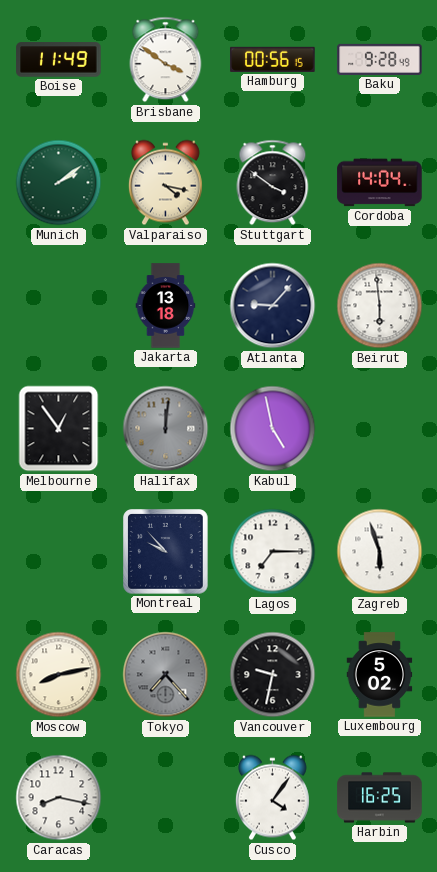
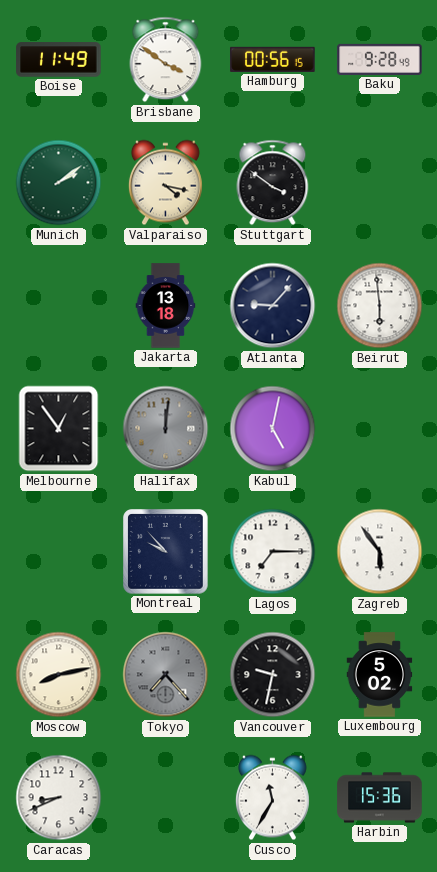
Cordoba: 14:04 -> none (380, 183)
Kabul: 4:58 -> 5:02 (273, 429)
Zagreb: 5:57 -> 5:54 (380, 552)
Caracas: 8:17 -> 8:41 (59, 798)
Cusco: 4:06 -> 11:35 (272, 798)
Harbin: 16:25 -> 15:36 (380, 798)
